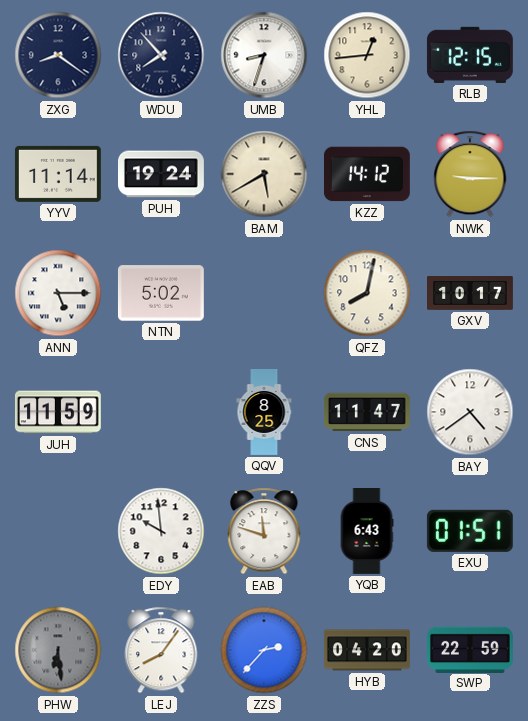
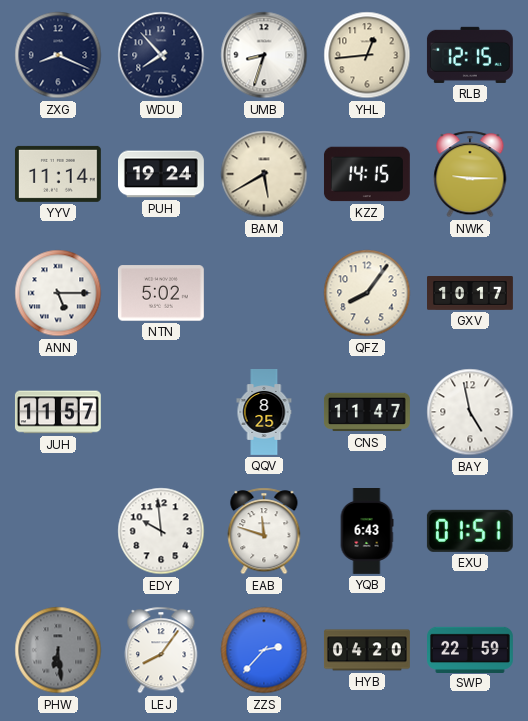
ZXG: 8:21 -> 8:19 (58, 55)
KZZ: 14:12 -> 14:15 (367, 174)
QFZ: 8:02 -> 8:06 (367, 293)
JUH: 11:59 -> 11:57 (58, 412)
BAY: 4:39 -> 4:58 (470, 412)
